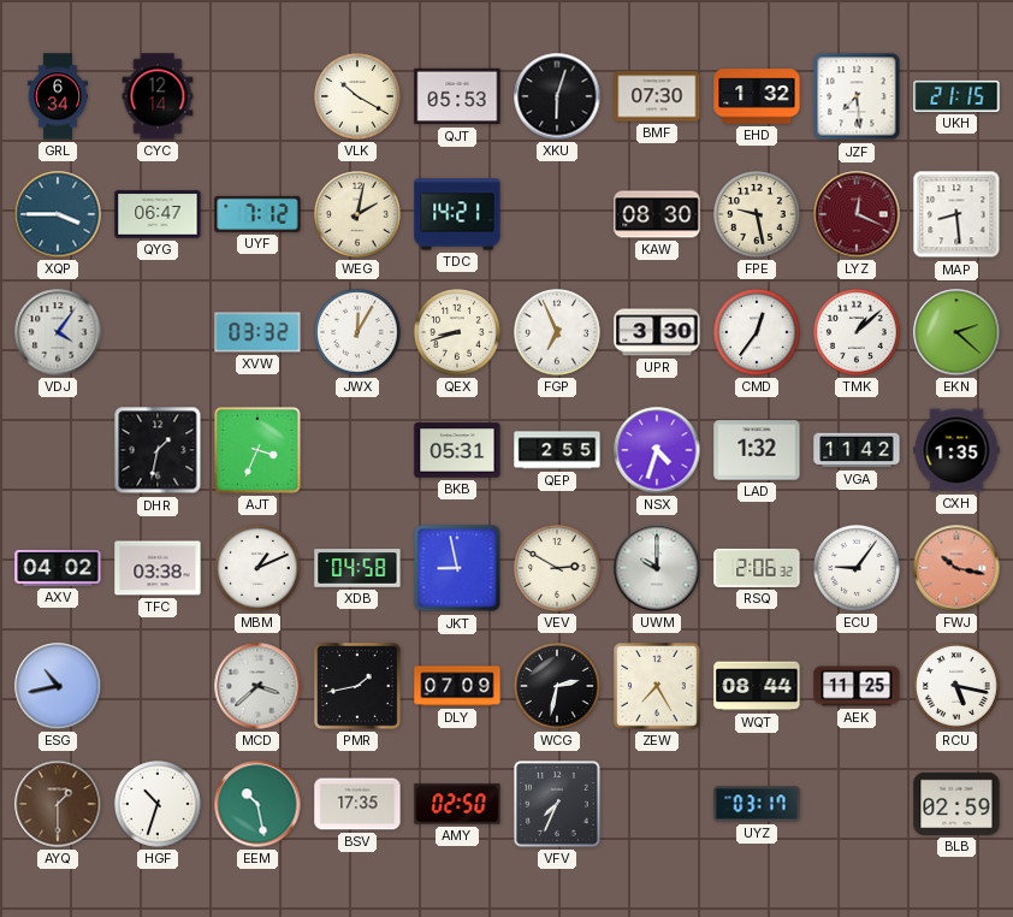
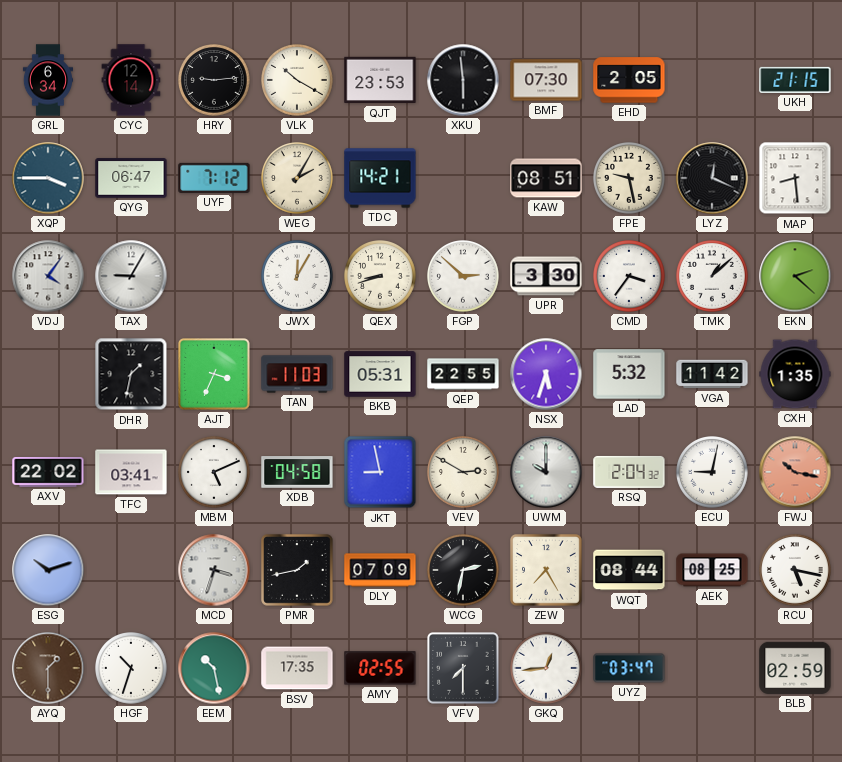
HRY: none -> 9:14 (215, 81)
QJT: 05:53 -> 23:53 (380, 80)
XKU: 6:03 -> 5:59 (463, 80)
EHD: 1:32 -> 2:05 (629, 80)
JZF: 7:29 -> none (857, 96)
WEG: 2:02 -> 2:05 (298, 179)
KAW: 08:30 -> 08:51 (546, 178)
LYZ dial: burgundy -> black (712, 178)
TAX: none -> 9:05 (131, 276)
XVW: 03:32 -> none (257, 332)
FGP: 6:56 -> 2:52 (464, 277)
CMD: 12:36 -> 3:36 (630, 277)
TAN: none -> 11:03 (297, 374)
QEP: 2:55 -> 22:55 (463, 374)
NSX: 4:33 -> 5:33 (546, 374)
LAD: 1:32 -> 5:32 (629, 374)
AXV: 04:02 -> 22:02 (48, 472)
TFC: 03:38 -> 03:41 (131, 472)
MBM: 1:11 -> 5:11 (215, 473)
RSQ: 2:06 -> 2:04 (629, 472)
ECU: 9:06 -> 9:02 (713, 473)
ESG: 10:43 -> 10:12 (48, 570)
MCD: 3:38 -> 3:33 (214, 570)
AEK: 11:25 -> 08:25 (712, 570)
AMY: 02:50 -> 02:55 (380, 668)
VFV: 7:34 -> 7:30 (464, 669)
GKQ: none -> 12:44 (547, 669)
UYZ: 03:17 -> 03:47 (629, 668)
